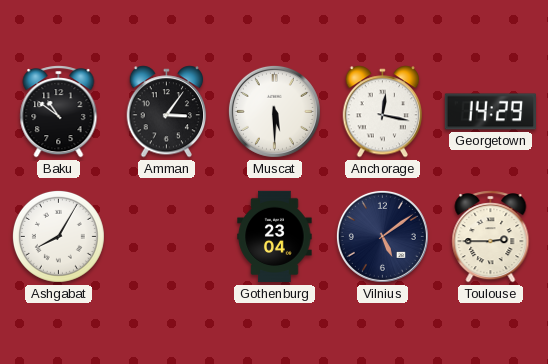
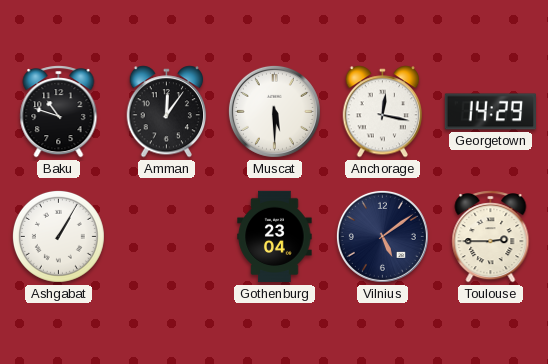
Baku: 10:51 -> 10:48 (59, 112)
Amman: 3:06 -> 12:06 (167, 112)
Ashgabat: 8:05 -> 1:05 (58, 236)
